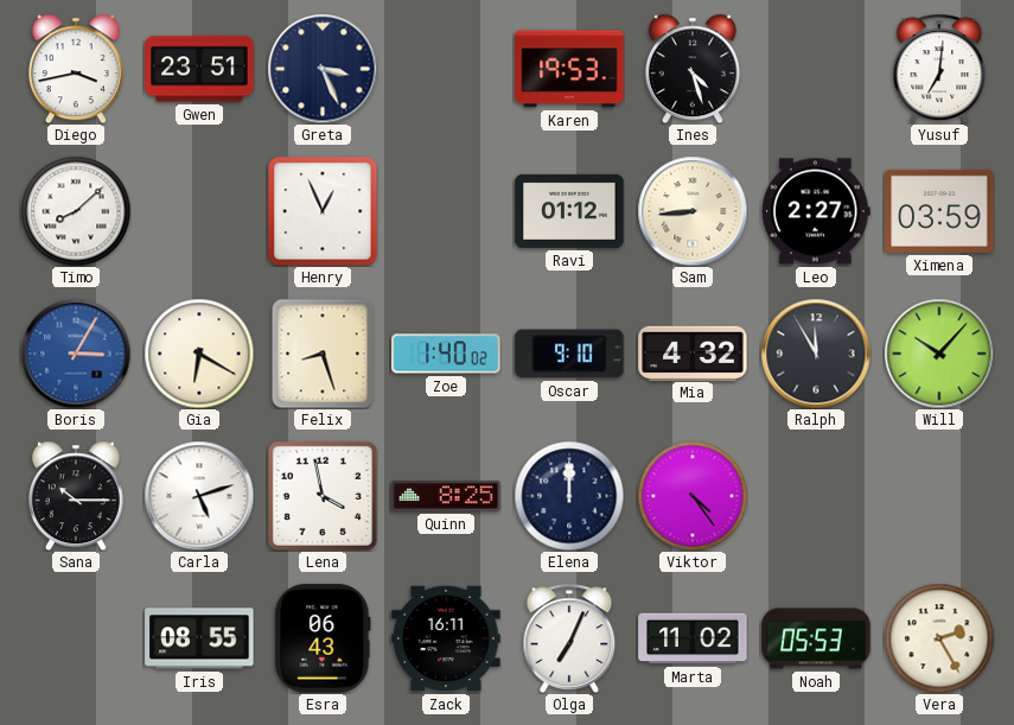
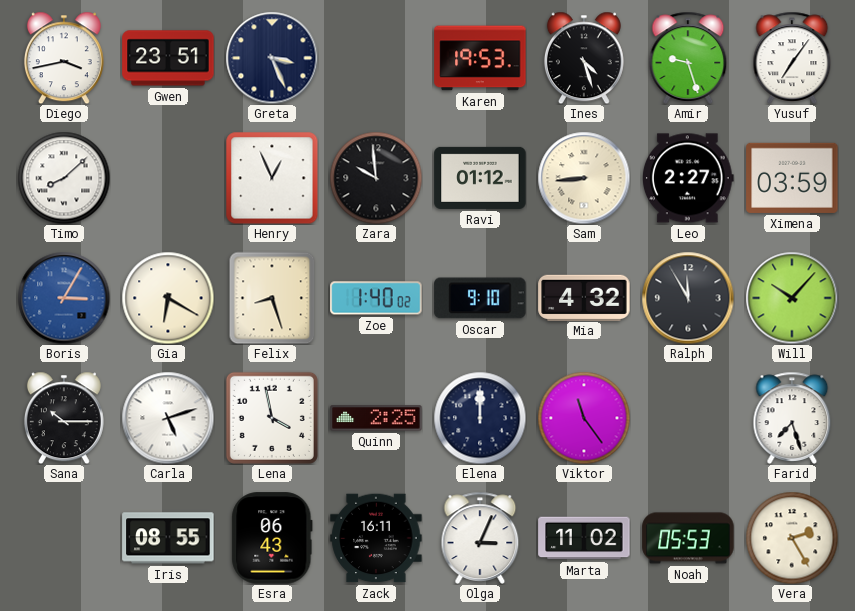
Amir: none -> 9:27 (688, 58)
Yusuf: 7:01 -> 7:06 (792, 58)
Zara: none -> 9:59 (376, 178)
Quinn: 8:25 -> 2:25 (376, 418)
Viktor: 4:24 -> 11:24 (584, 418)
Farid: none -> 7:27 (792, 418)
Olga: 7:04 -> 3:04 (480, 538)
